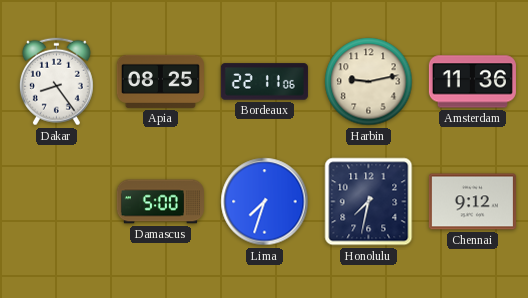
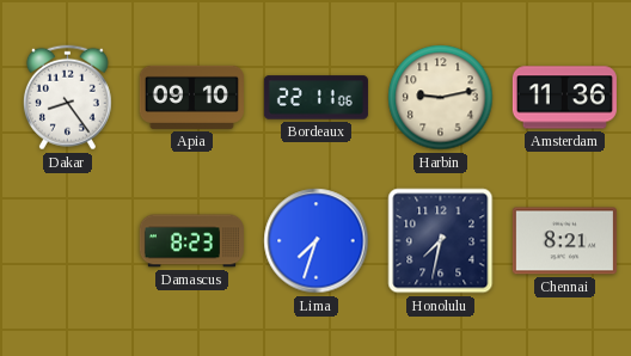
Apia: 08:25 -> 09:10 (191, 97)
Damascus: 5:00 -> 8:23 (191, 241)
Chennai: 9:12 -> 8:21 (564, 241)
